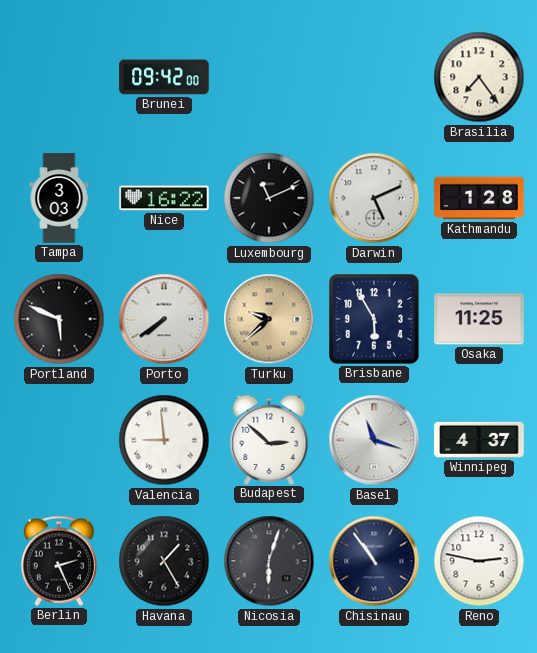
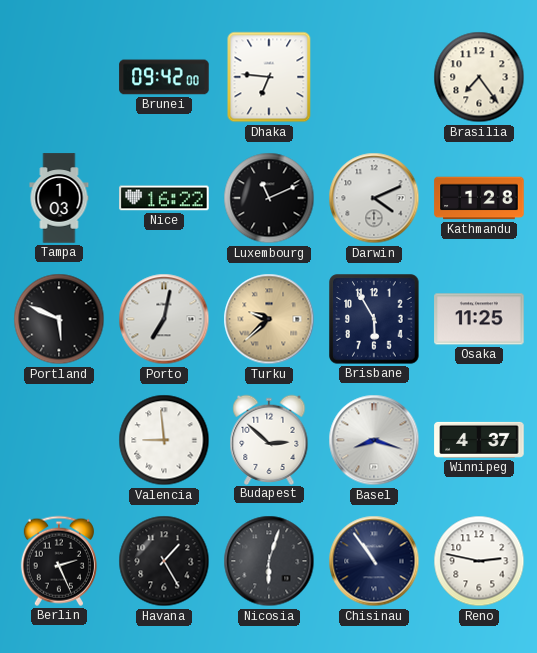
Dhaka: none -> 6:46 (269, 77)
Tampa: 3:03 -> 1:03 (59, 198)
Darwin: 5:11 -> 4:11 (374, 198)
Porto: 7:39 -> 7:02 (164, 319)
Basel: 11:18 -> 8:18 (374, 440)
